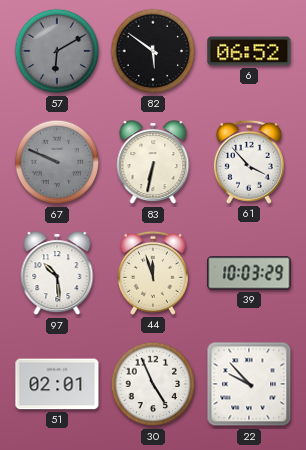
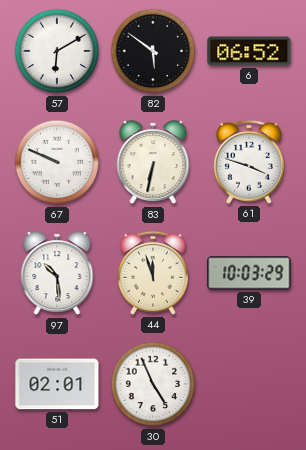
57 dial: grey -> white (57, 51)
67 dial: grey -> white (57, 162)
61: 3:53 -> 3:48 (249, 162)
22: 9:53 -> none (249, 384)
